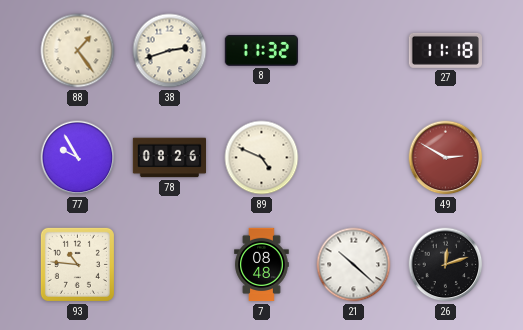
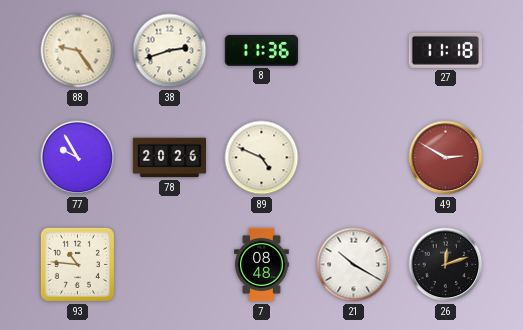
88: 1:24 -> 9:24 (78, 51)
8: 11:32 -> 11:36 (261, 50)
78: 08:26 -> 20:26 (169, 158)
21: 10:22 -> 10:20 (354, 265)
